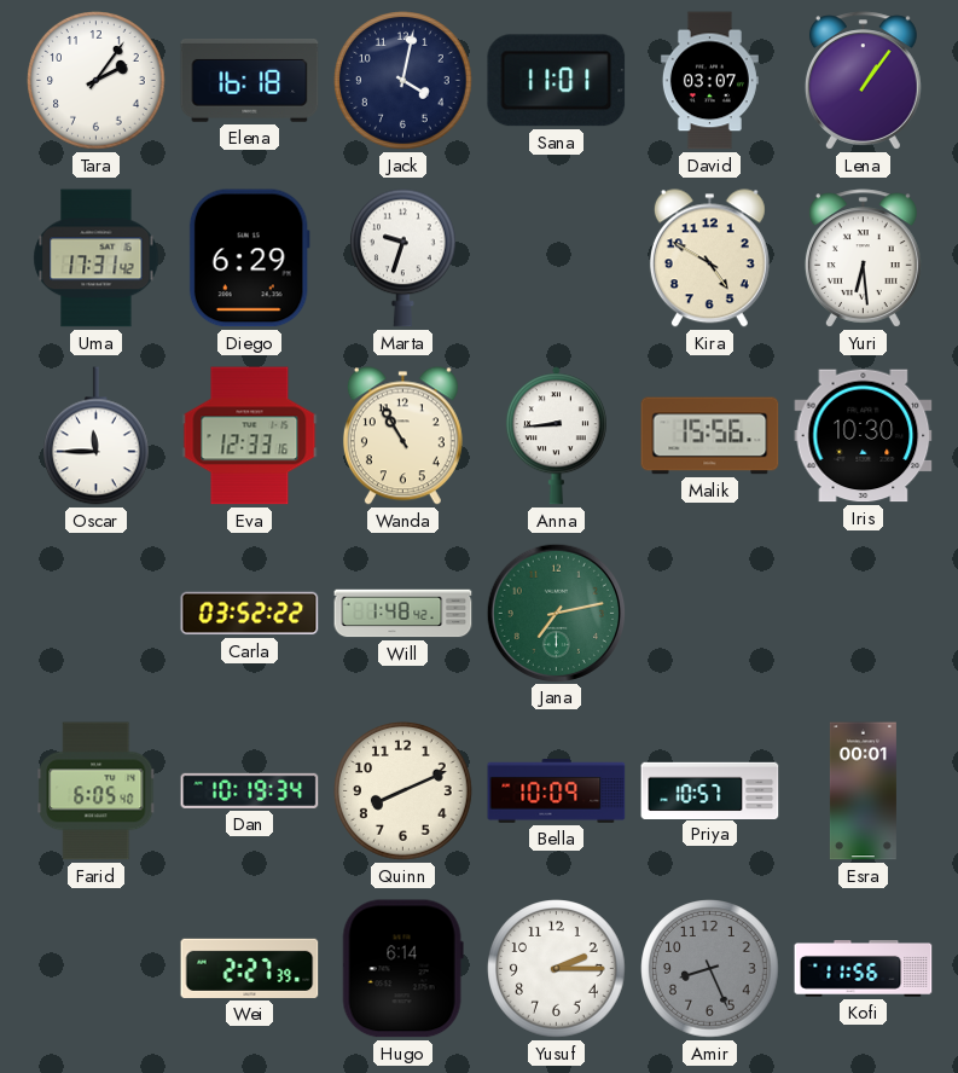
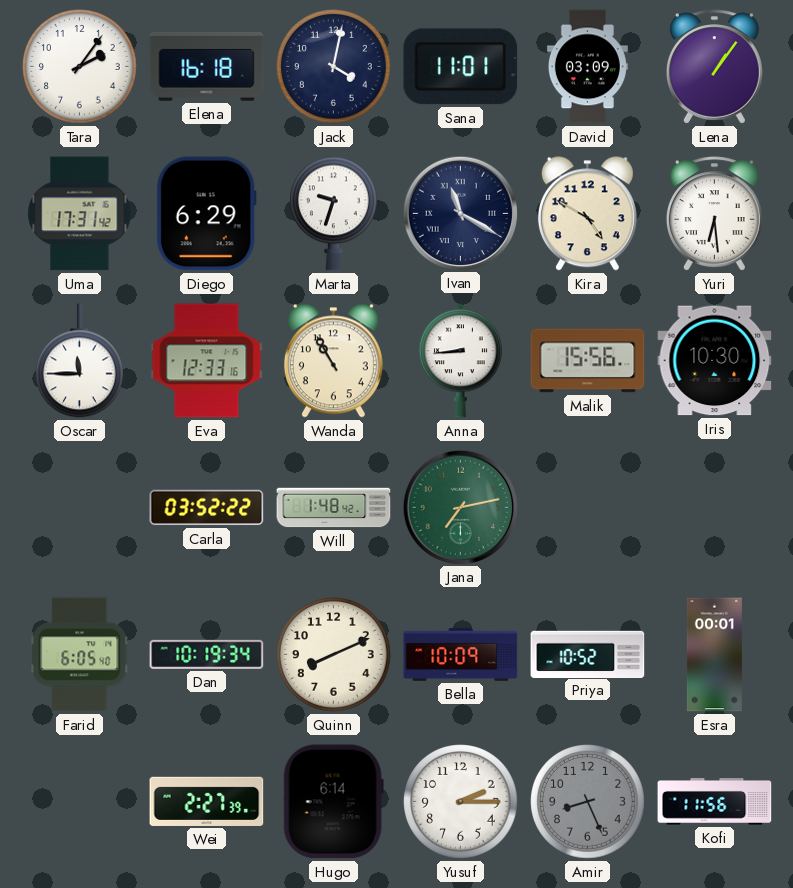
David: 03:07 -> 03:09 (587, 67)
Ivan: none -> 11:20 (460, 213)
Priya: 10:57 -> 10:52 (588, 654)
